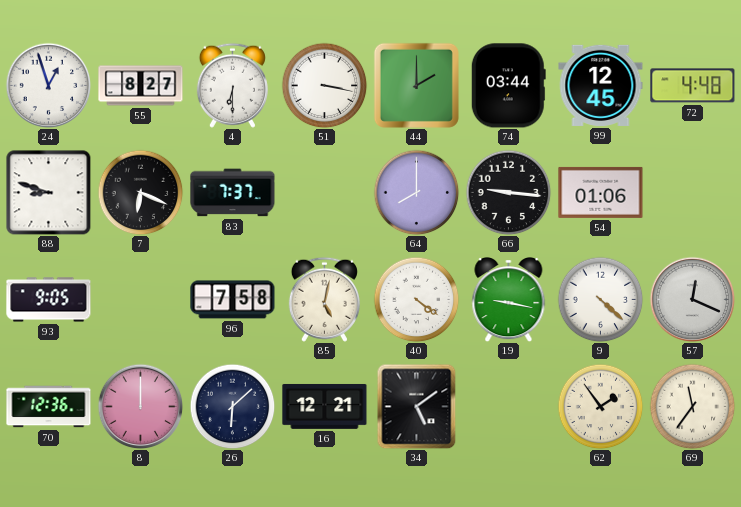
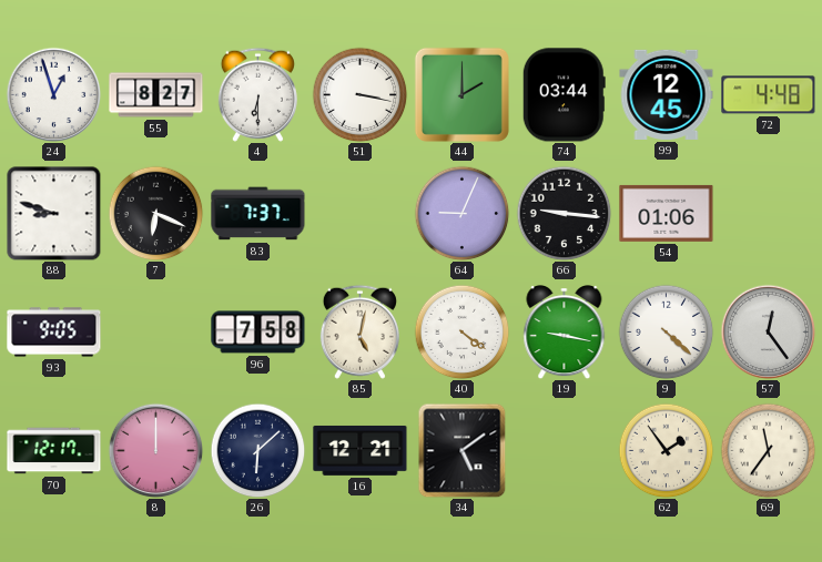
64: 8:00 -> 9:04 (461, 213)
57: 12:19 -> 12:24 (768, 331)
70: 12:36 -> 12:17 (54, 451)
